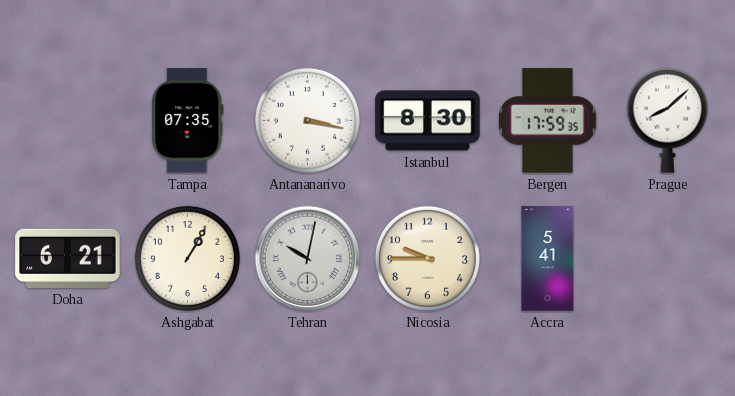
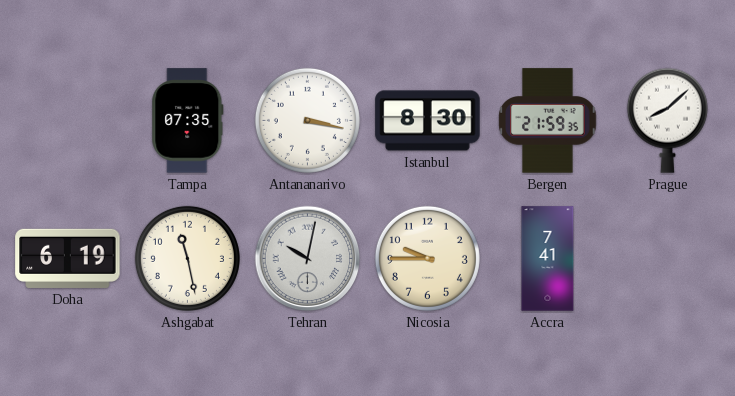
Bergen: 17:59 -> 21:59 (548, 121)
Doha: 6:21 -> 6:19 (68, 258)
Ashgabat: 1:05 -> 11:28 (187, 258)
Accra: 5:41 -> 7:41 (548, 259)
